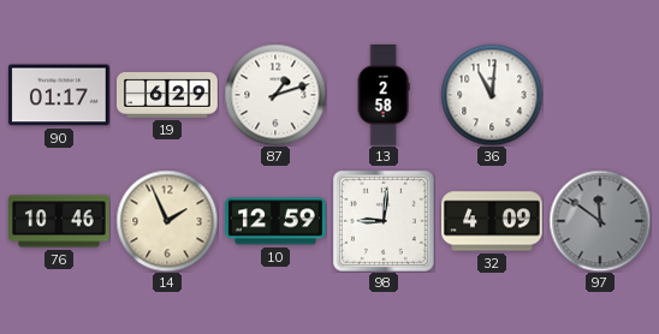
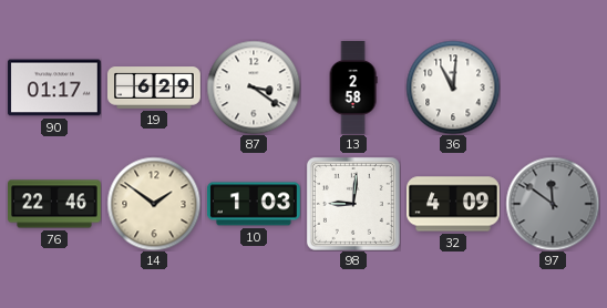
87: 1:12 -> 3:21 (254, 88)
76: 10:46 -> 22:46 (55, 204)
14: 1:56 -> 1:51 (154, 204)
10: 12:59 -> 1:03 (254, 204)
